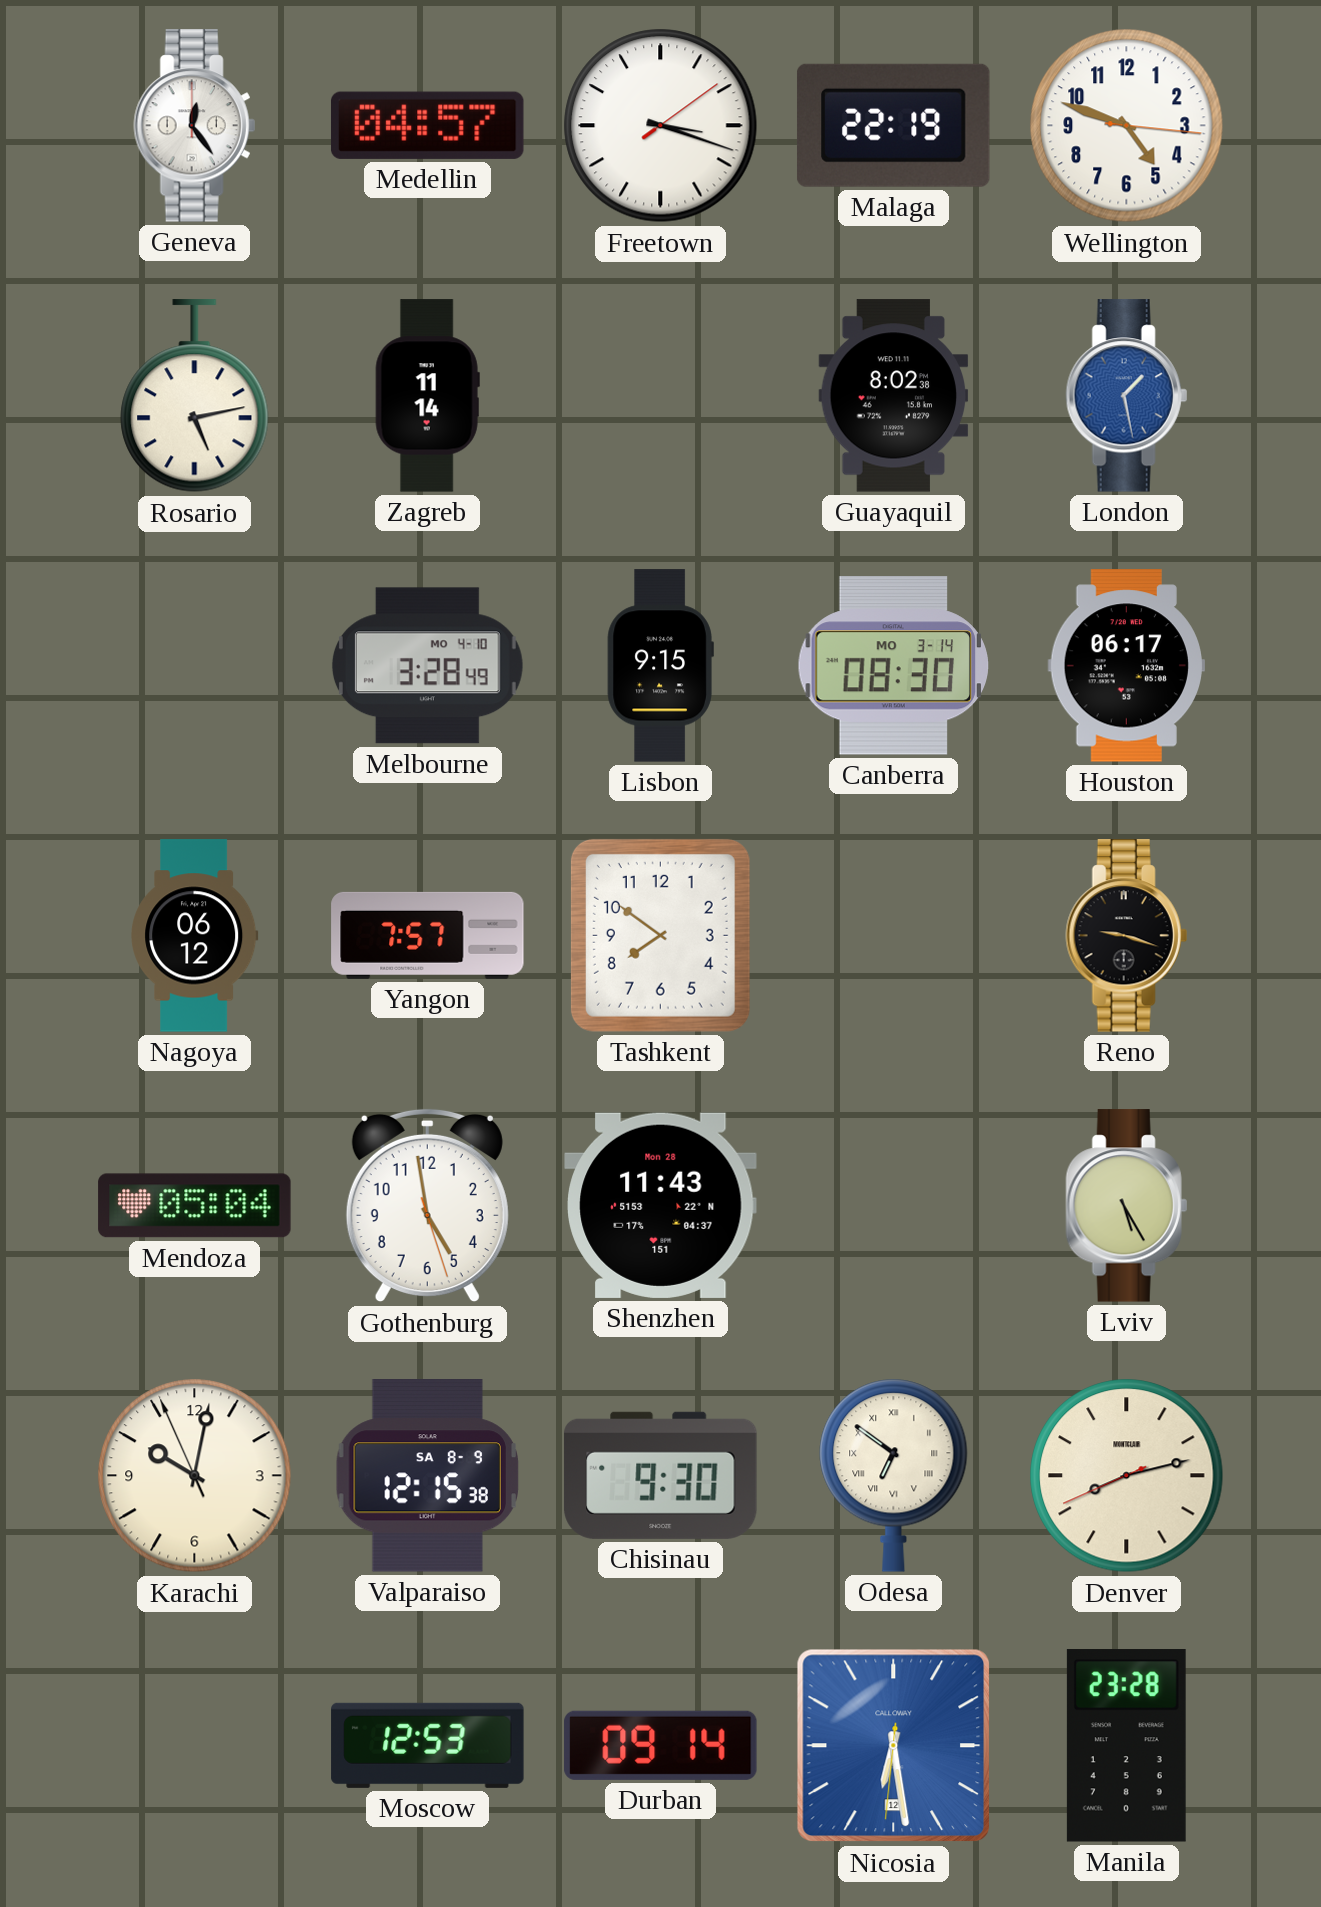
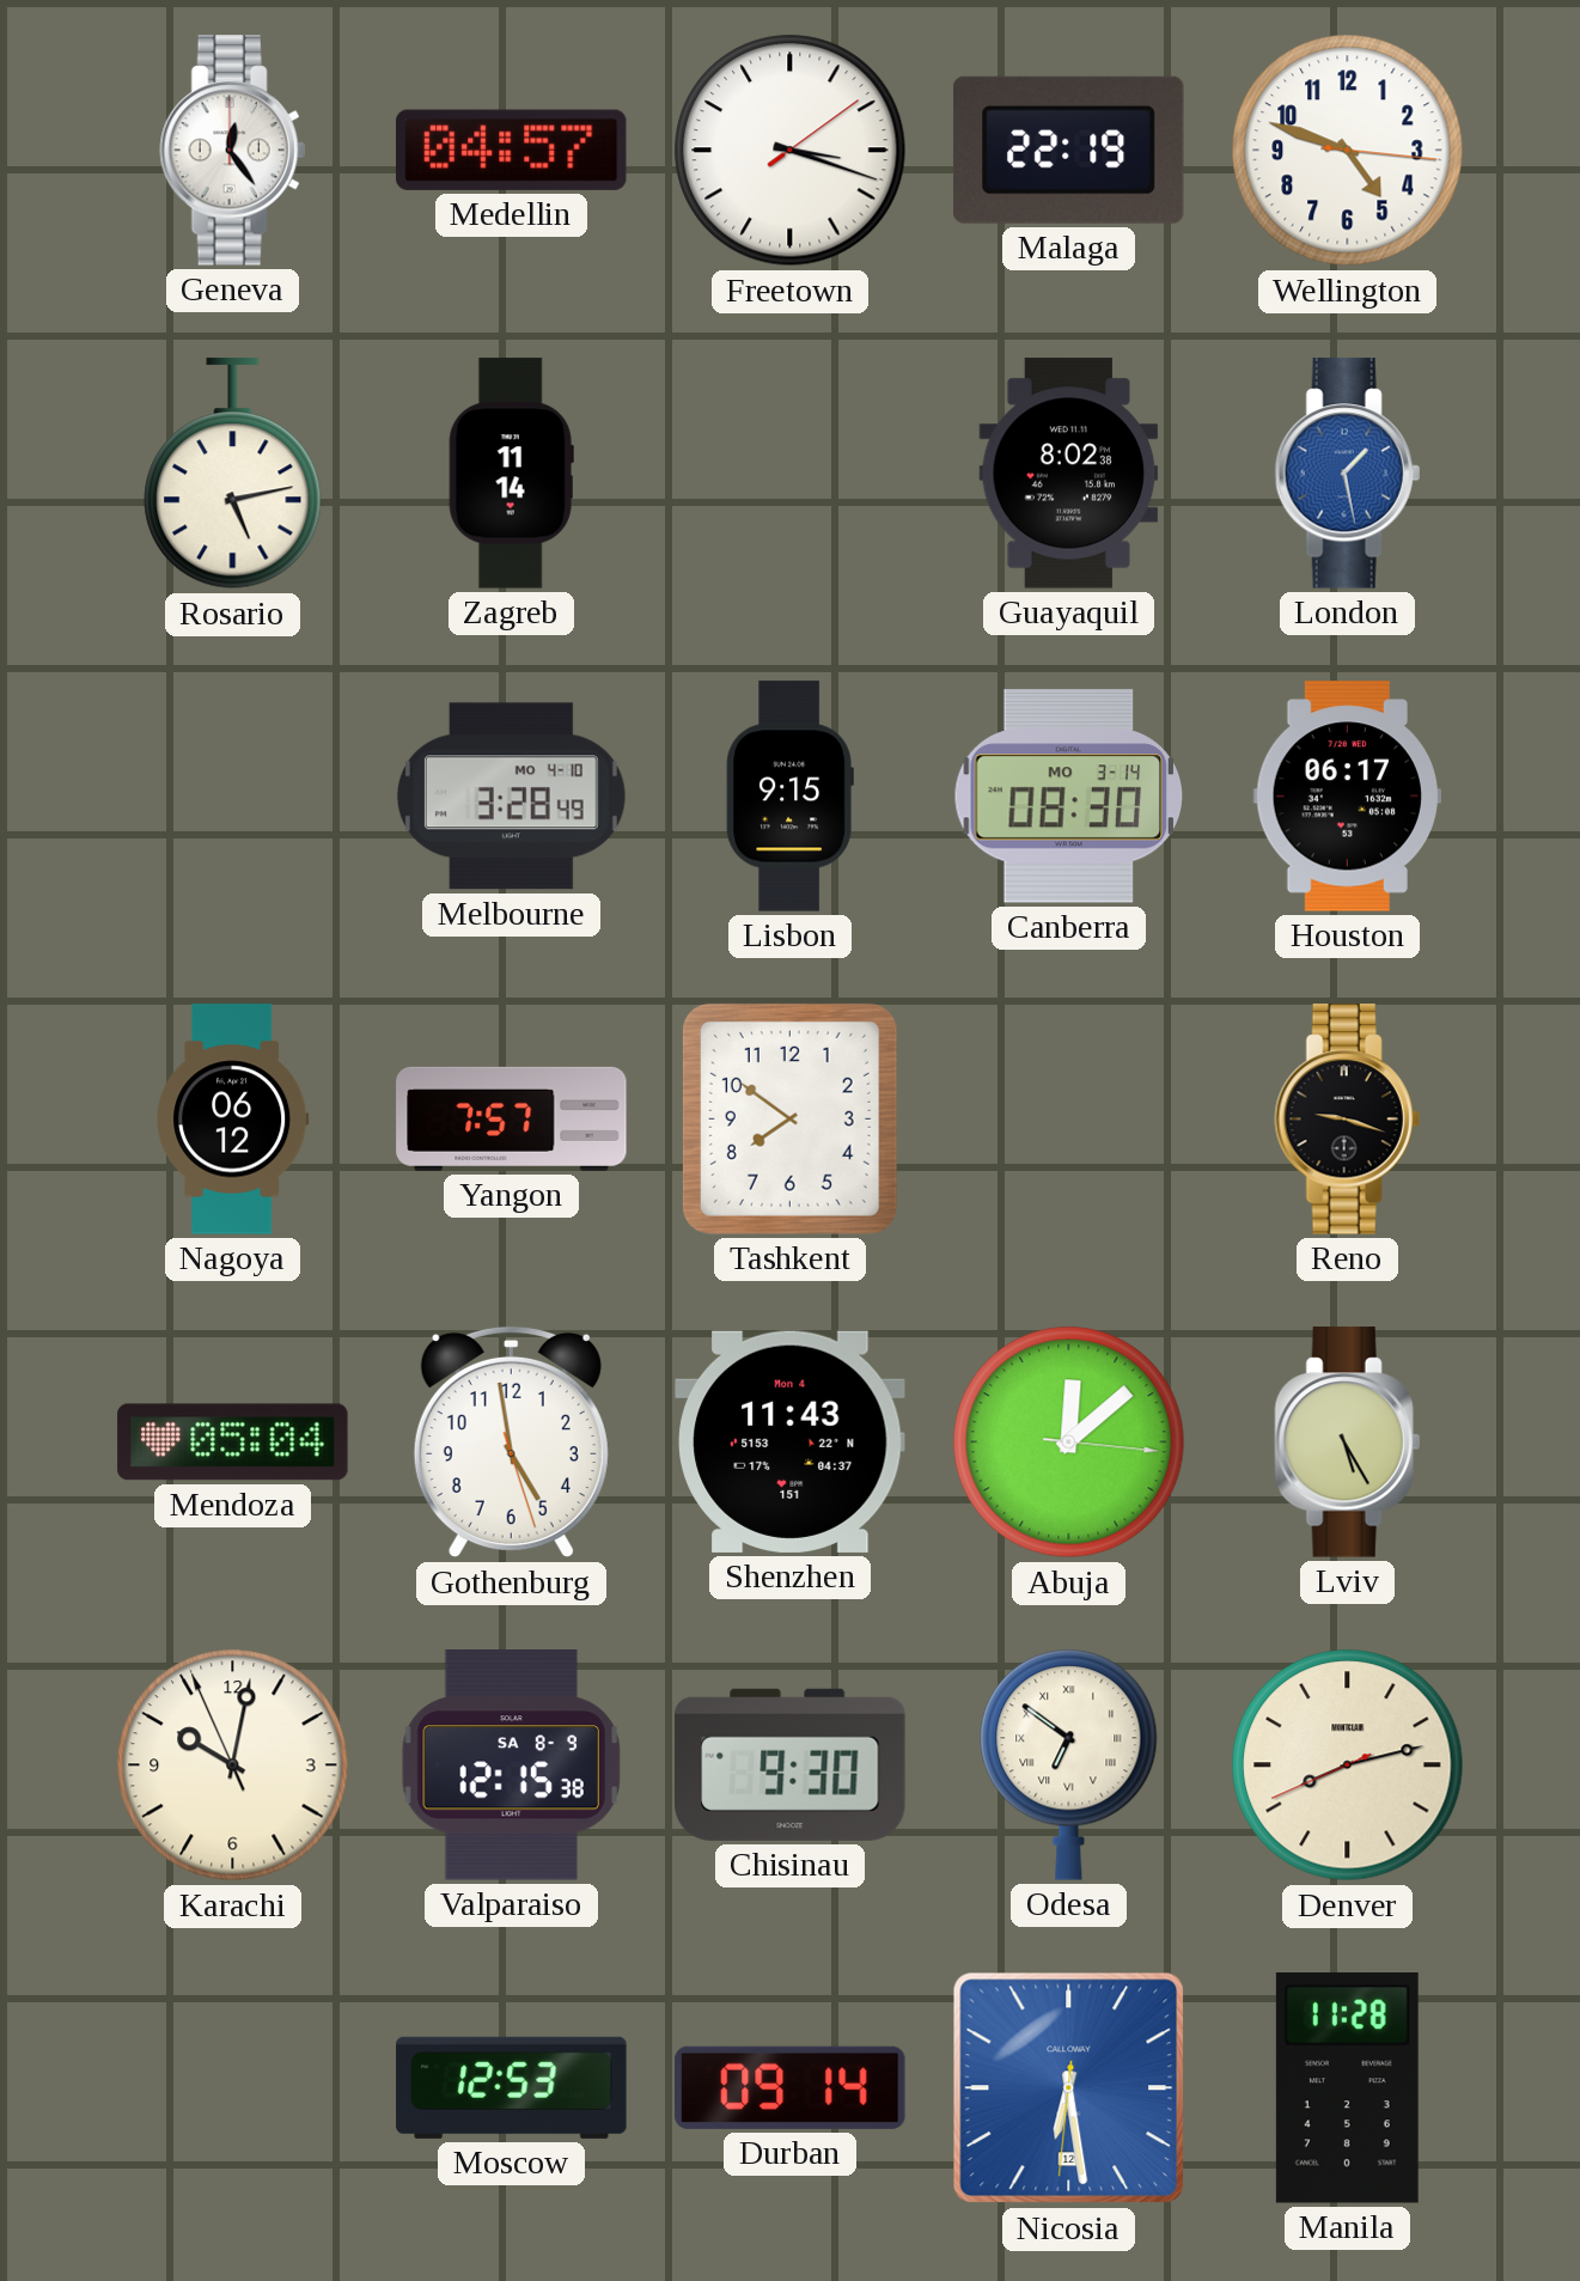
Shenzhen date: Mon 28 -> Mon 4 (791, 1441)
Abuja: none -> 12:08 (1069, 1443)
Manila: 23:28 -> 11:28 (1347, 2088)
